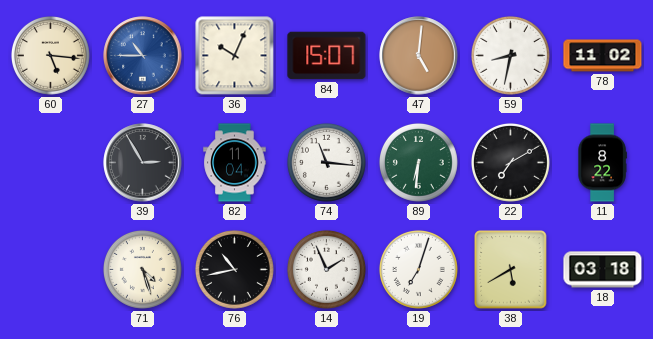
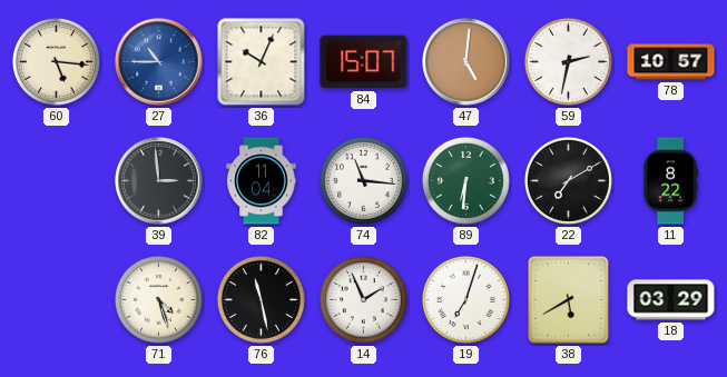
59: 8:32 -> 2:32 (568, 61)
78: 11:02 -> 10:57 (671, 62)
39: 2:55 -> 2:59 (159, 181)
76: 10:43 -> 11:28 (261, 299)
18: 03:18 -> 03:29 (671, 300)
